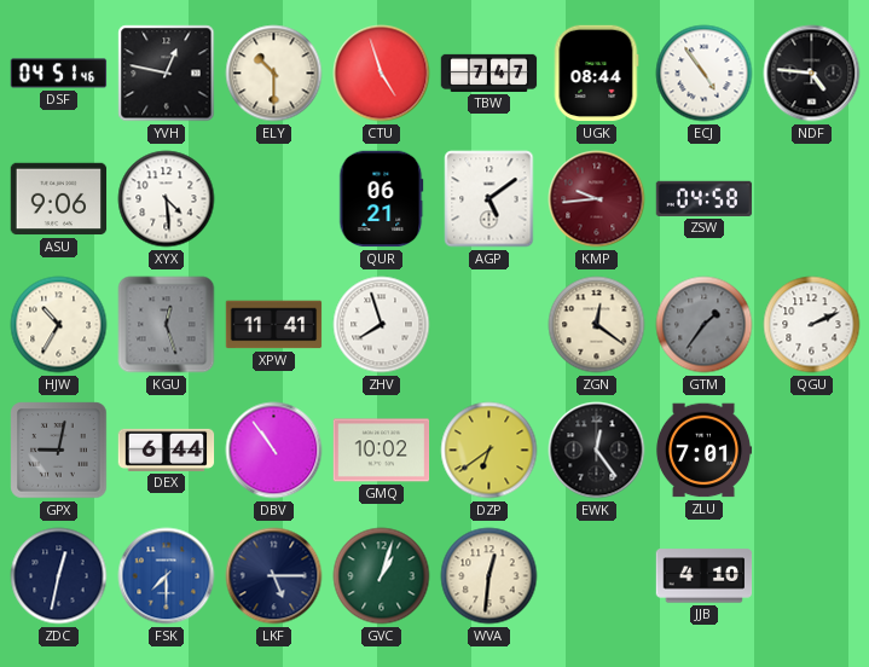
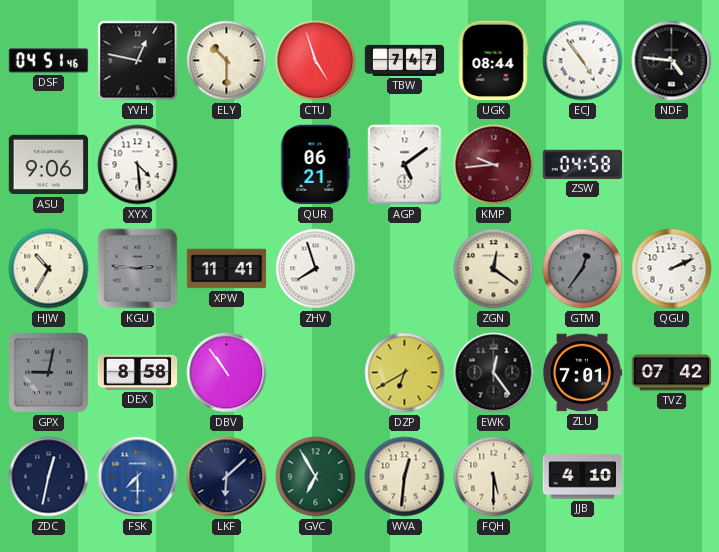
KGU: 12:27 -> 2:46 (138, 269)
GTM: 1:36 -> 12:36 (583, 269)
DEX: 6:44 -> 8:58 (138, 372)
GMQ: 10:02 -> none (382, 451)
DZP: 6:39 -> 6:40 (405, 373)
TVZ: none -> 07:42 (672, 373)
LKF: 5:15 -> 6:08 (227, 477)
GVC: 1:03 -> 6:55 (316, 477)
FQH: none -> 5:30 (494, 477)
